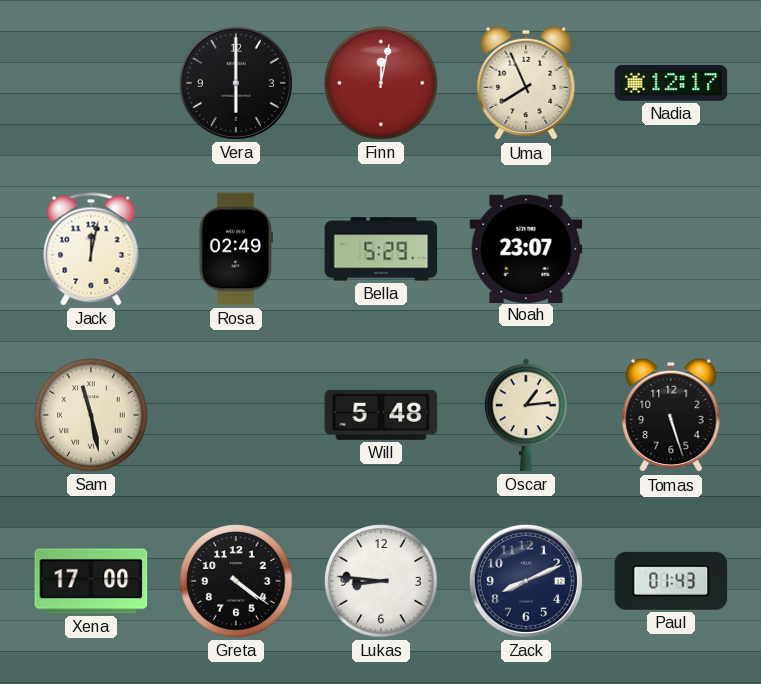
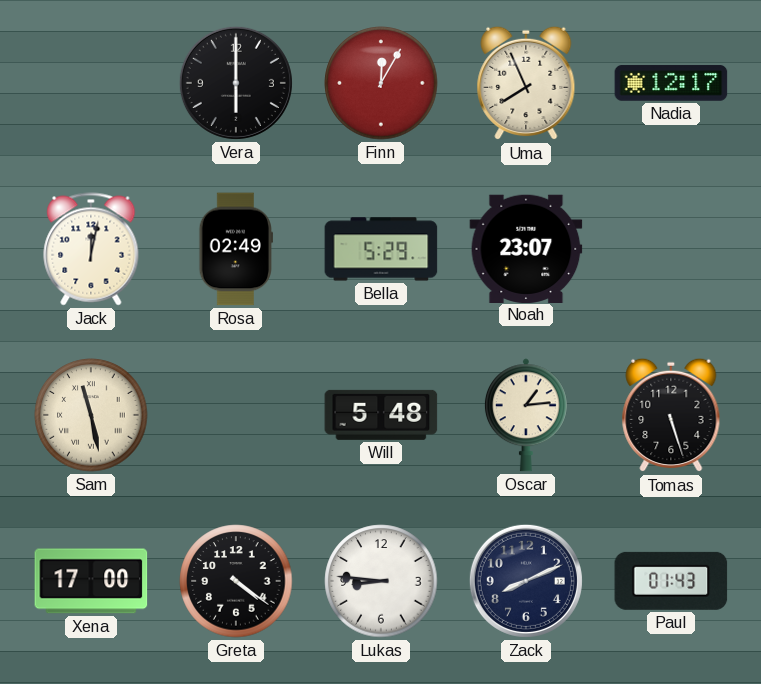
Finn: 12:02 -> 12:05 (381, 83)
